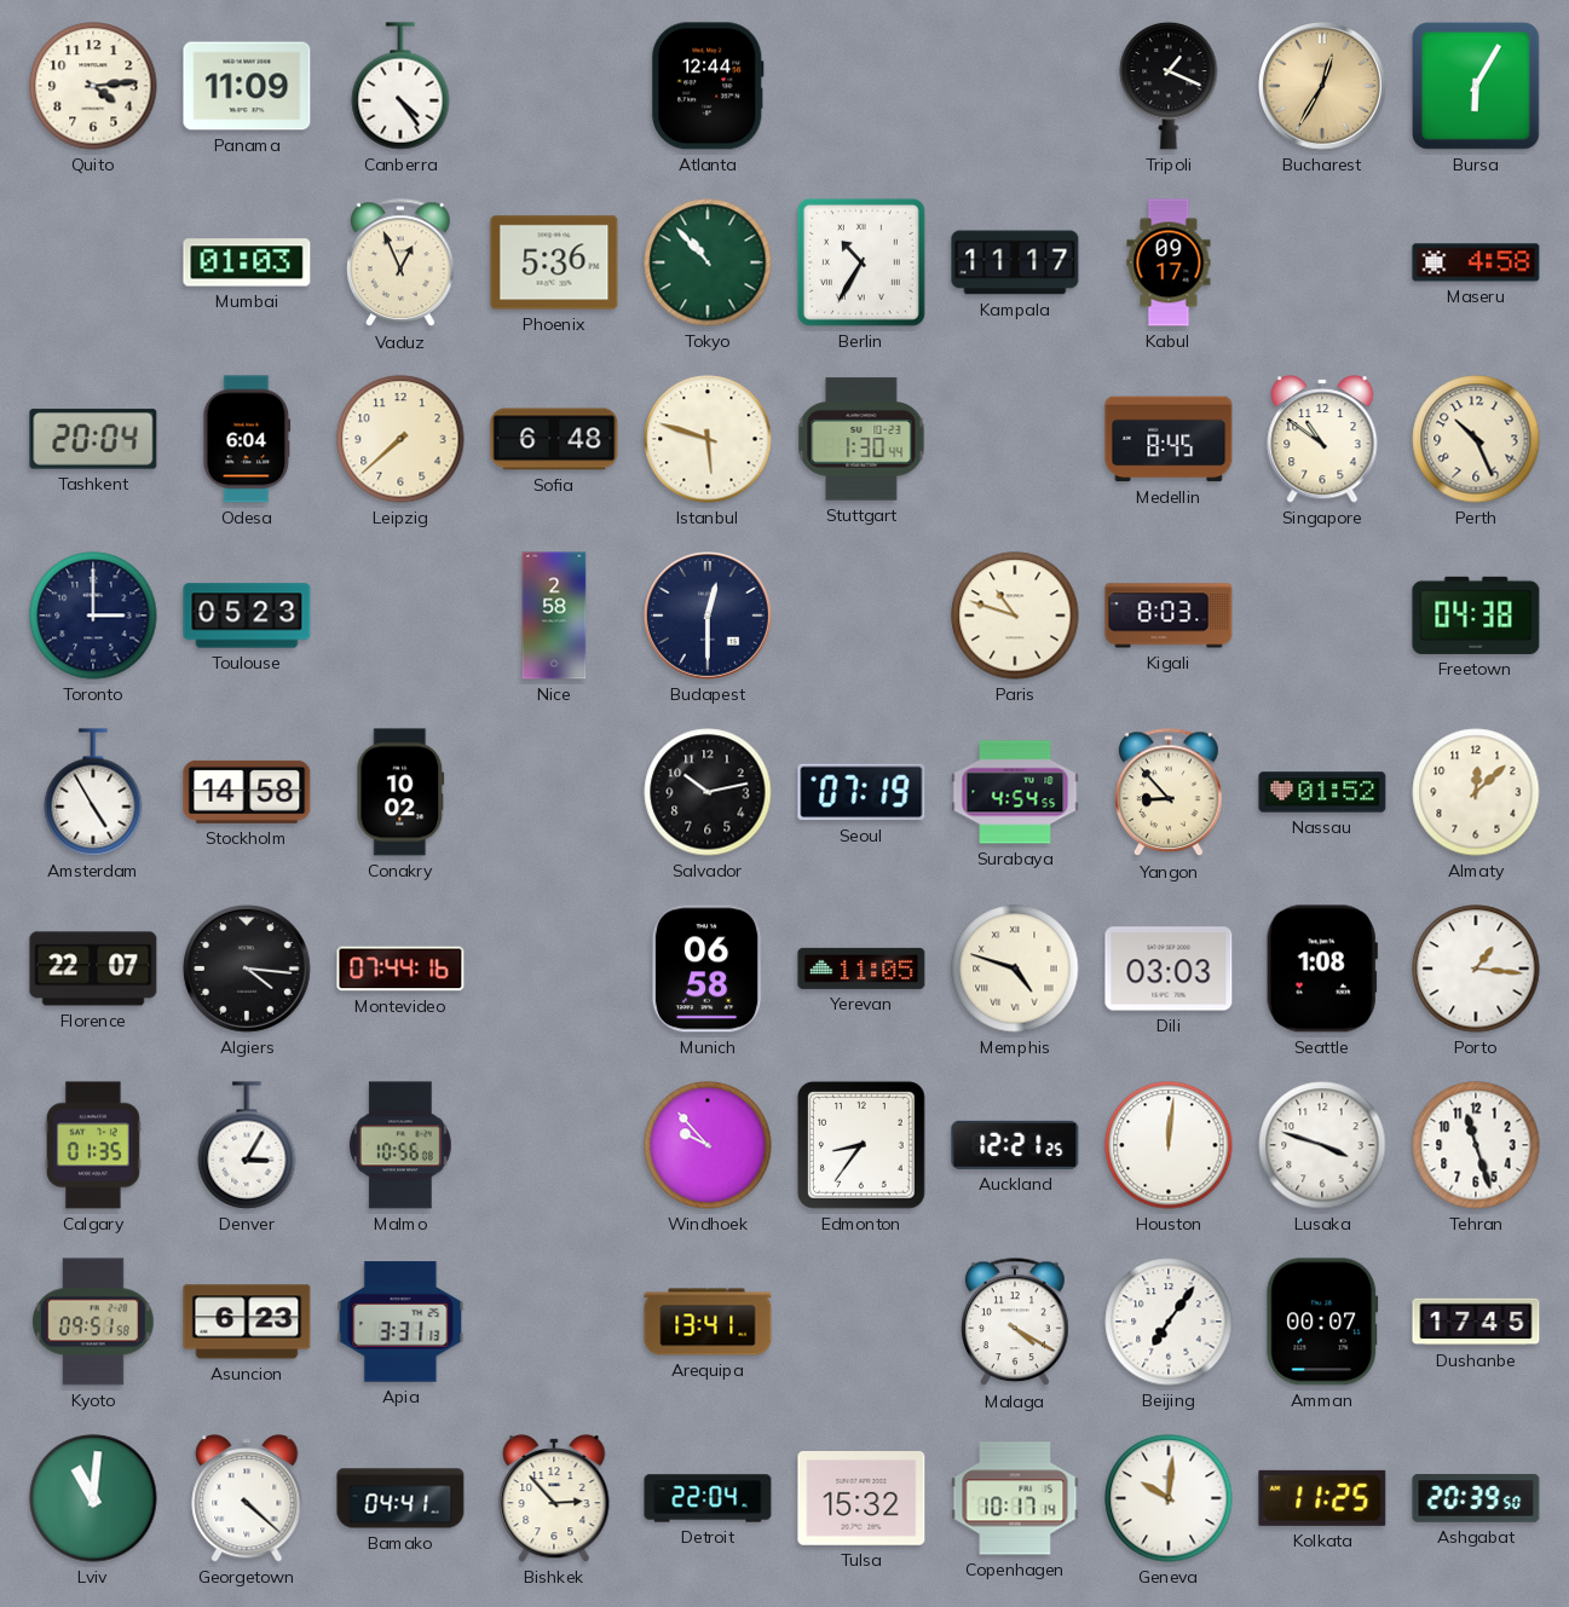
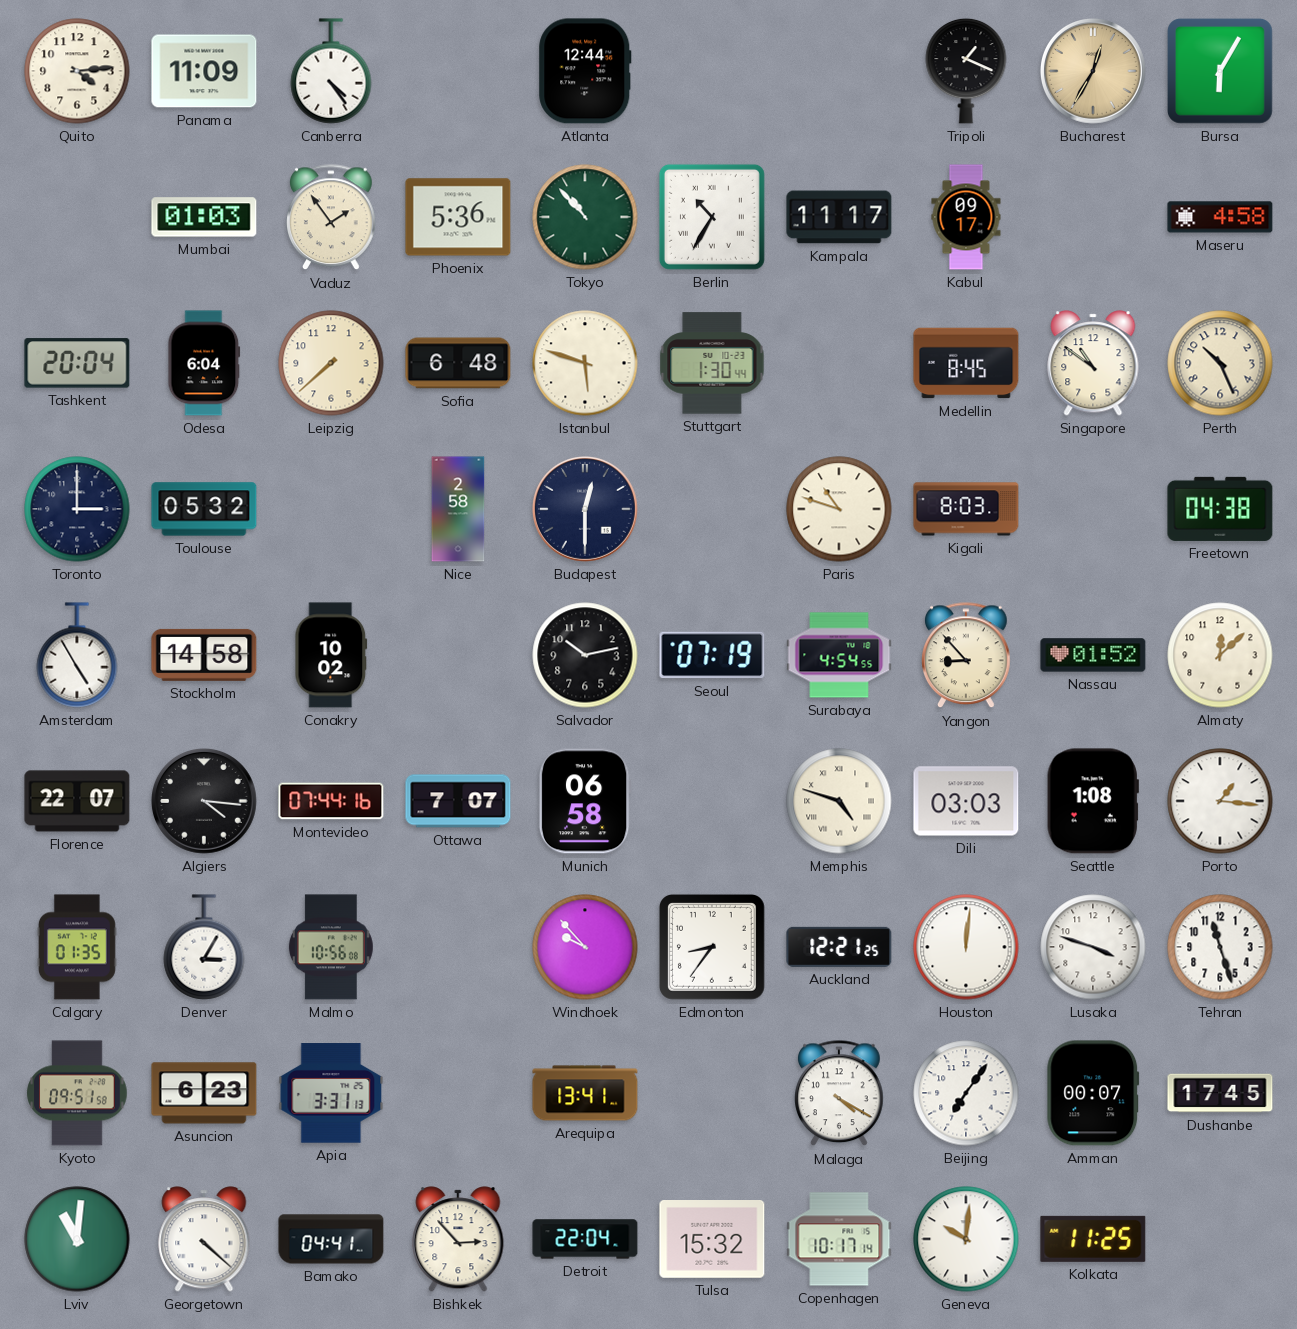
Vaduz: 12:56 -> 1:54 (332, 218)
Toulouse: 05:23 -> 05:32 (204, 509)
Ottawa: none -> 7:07 (458, 801)
Yerevan: 11:05 -> none (861, 969)
Ashgabat: 20:39 -> none (1476, 1498)
